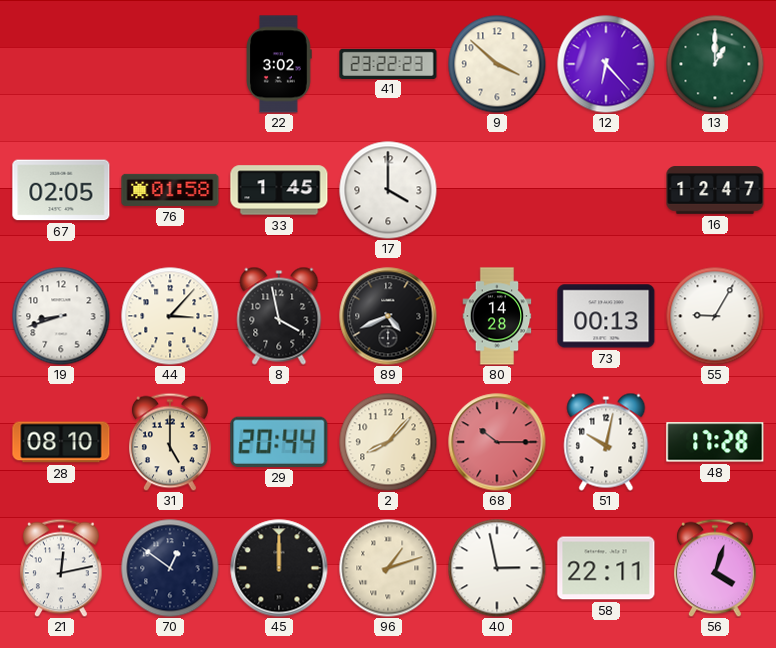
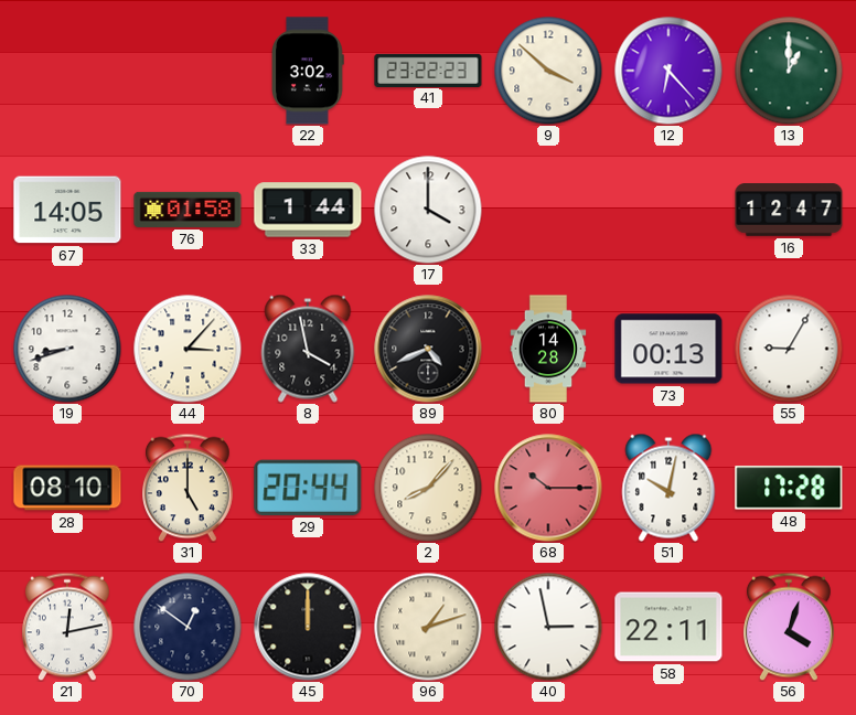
67: 02:05 -> 14:05 (67, 210)
33: 1:45 -> 1:44 (308, 210)
